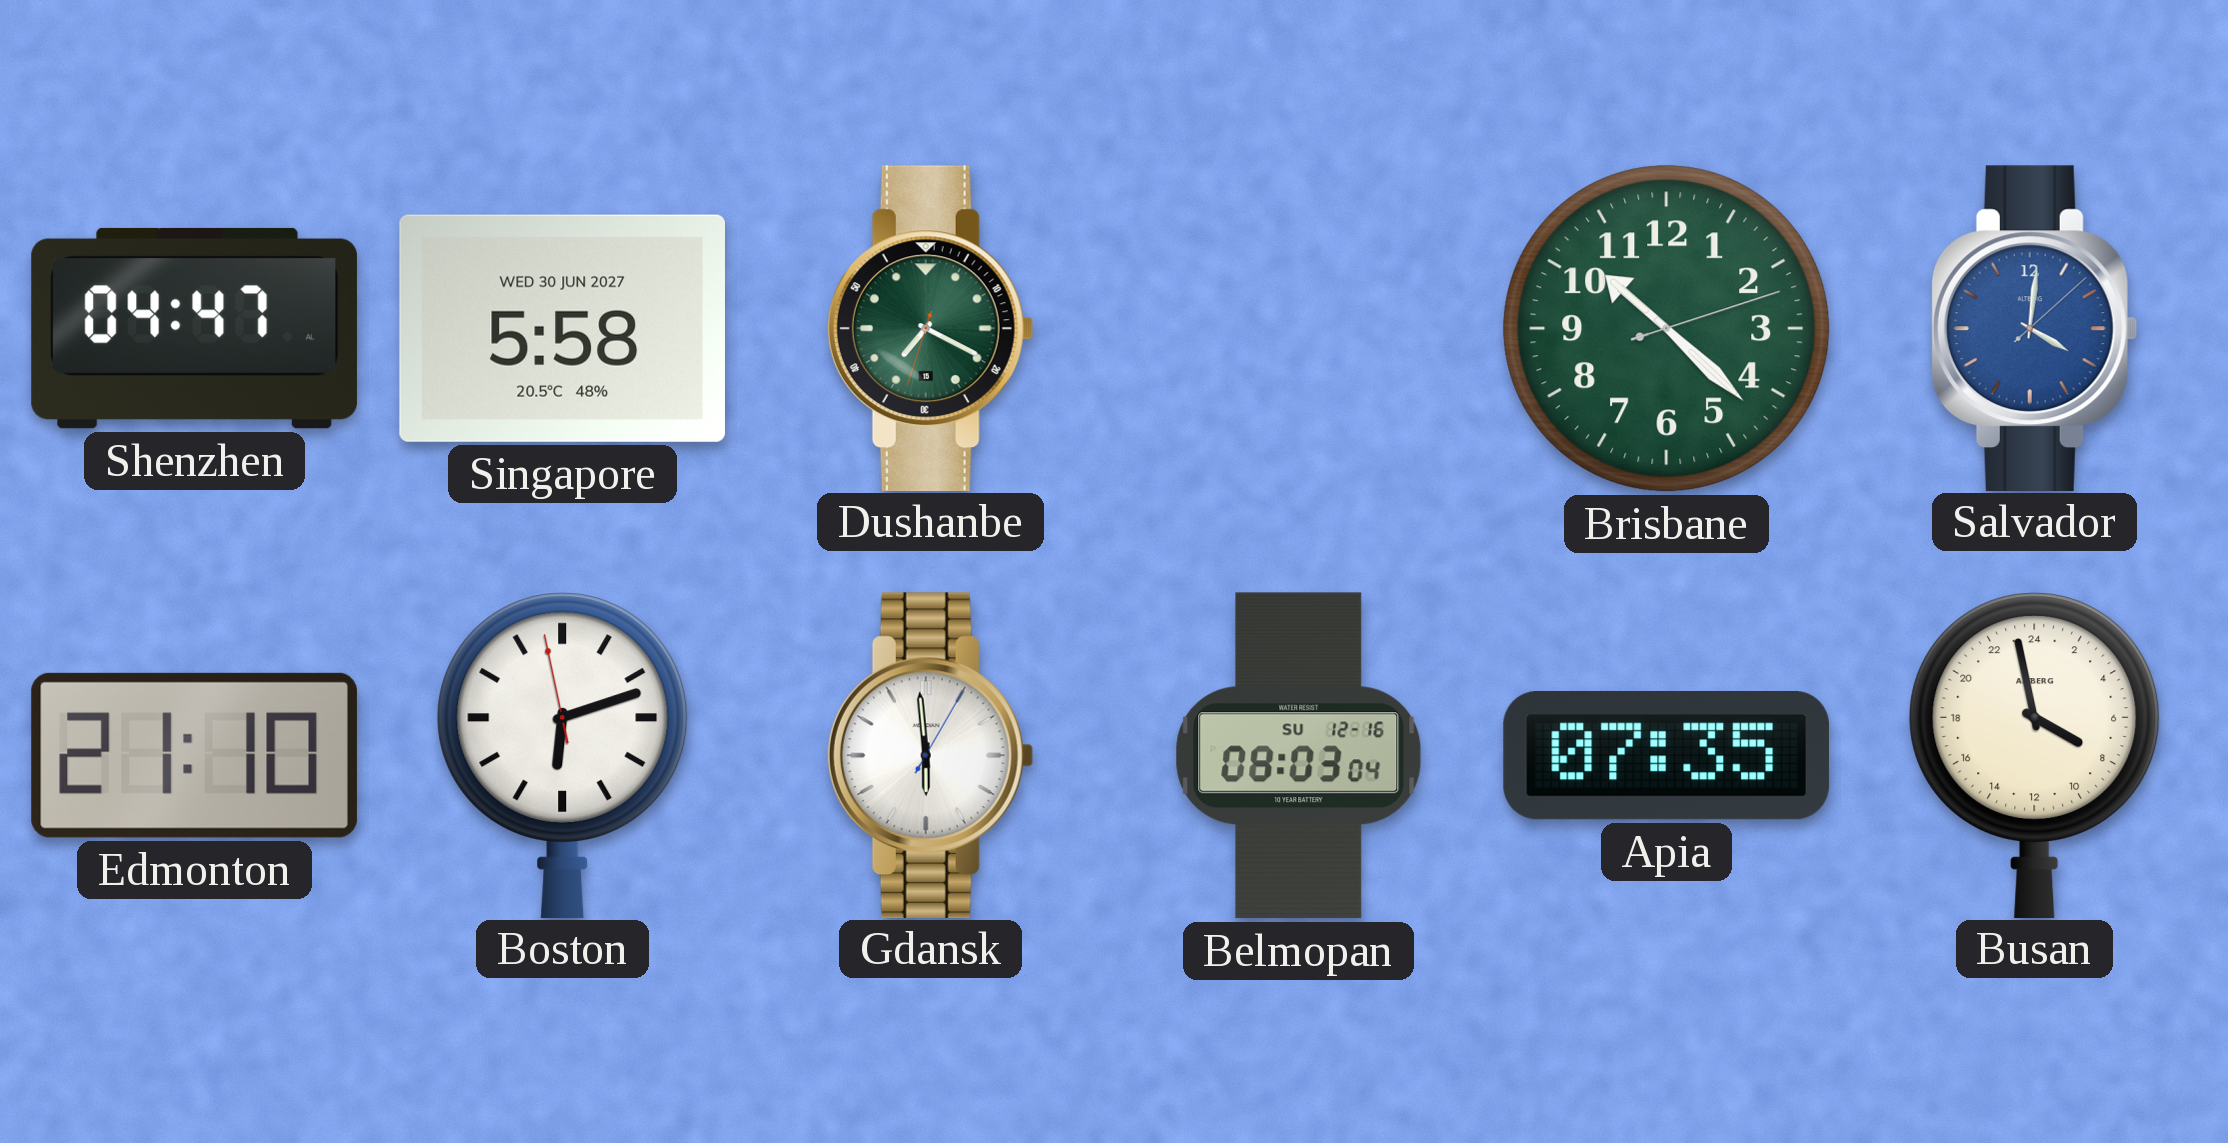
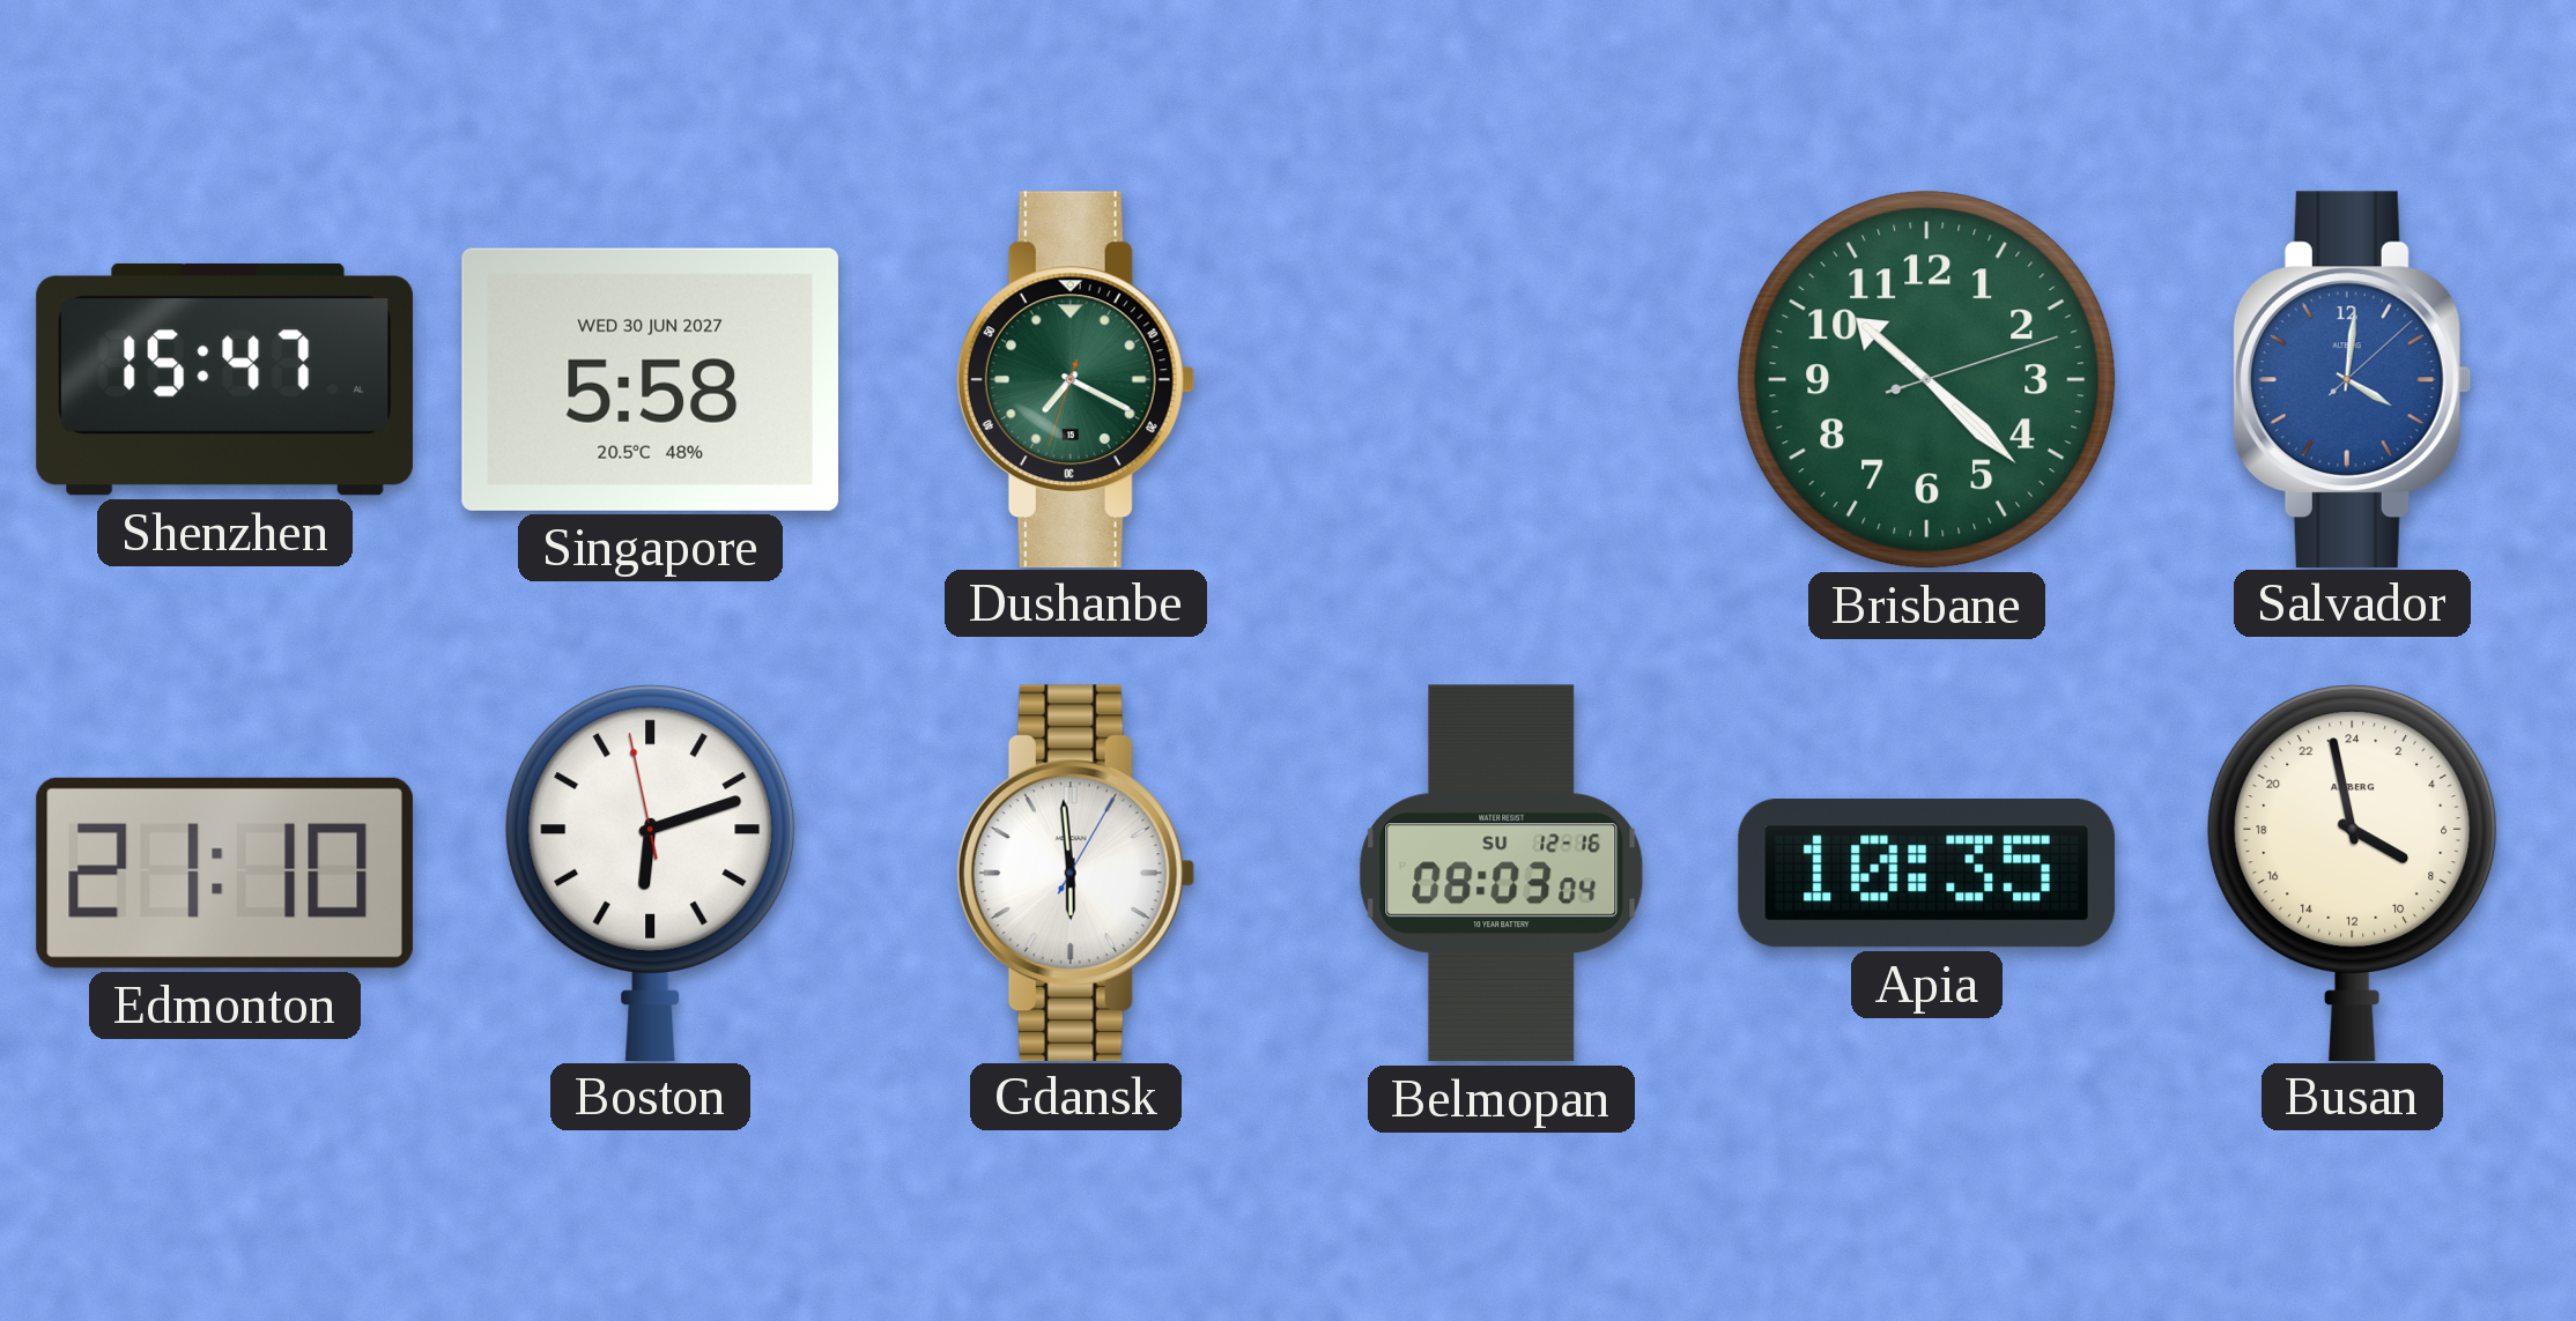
Shenzhen: 04:47 -> 15:47 (224, 379)
Apia: 07:35 -> 10:35 (1926, 874)
